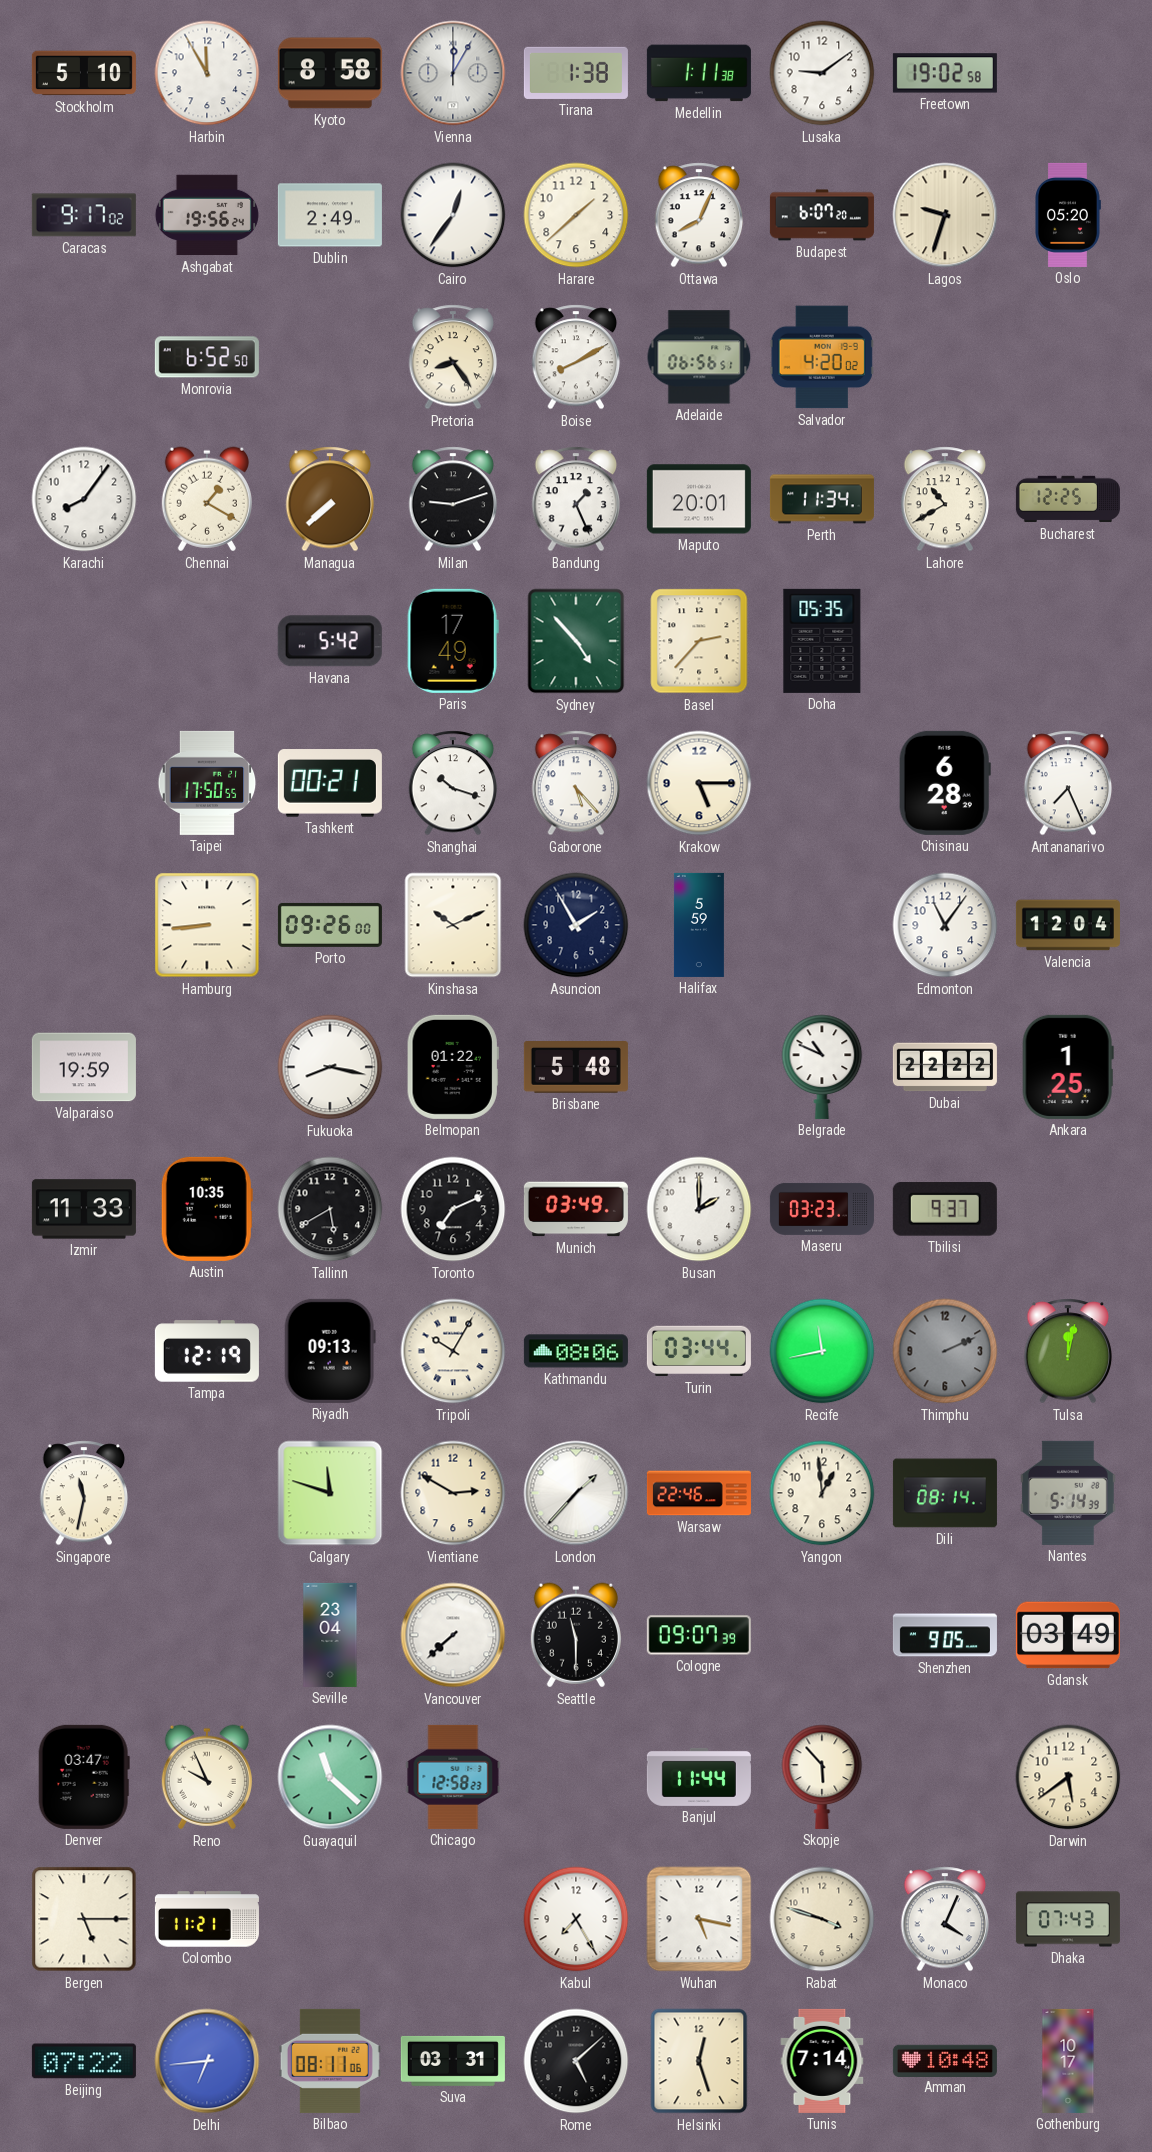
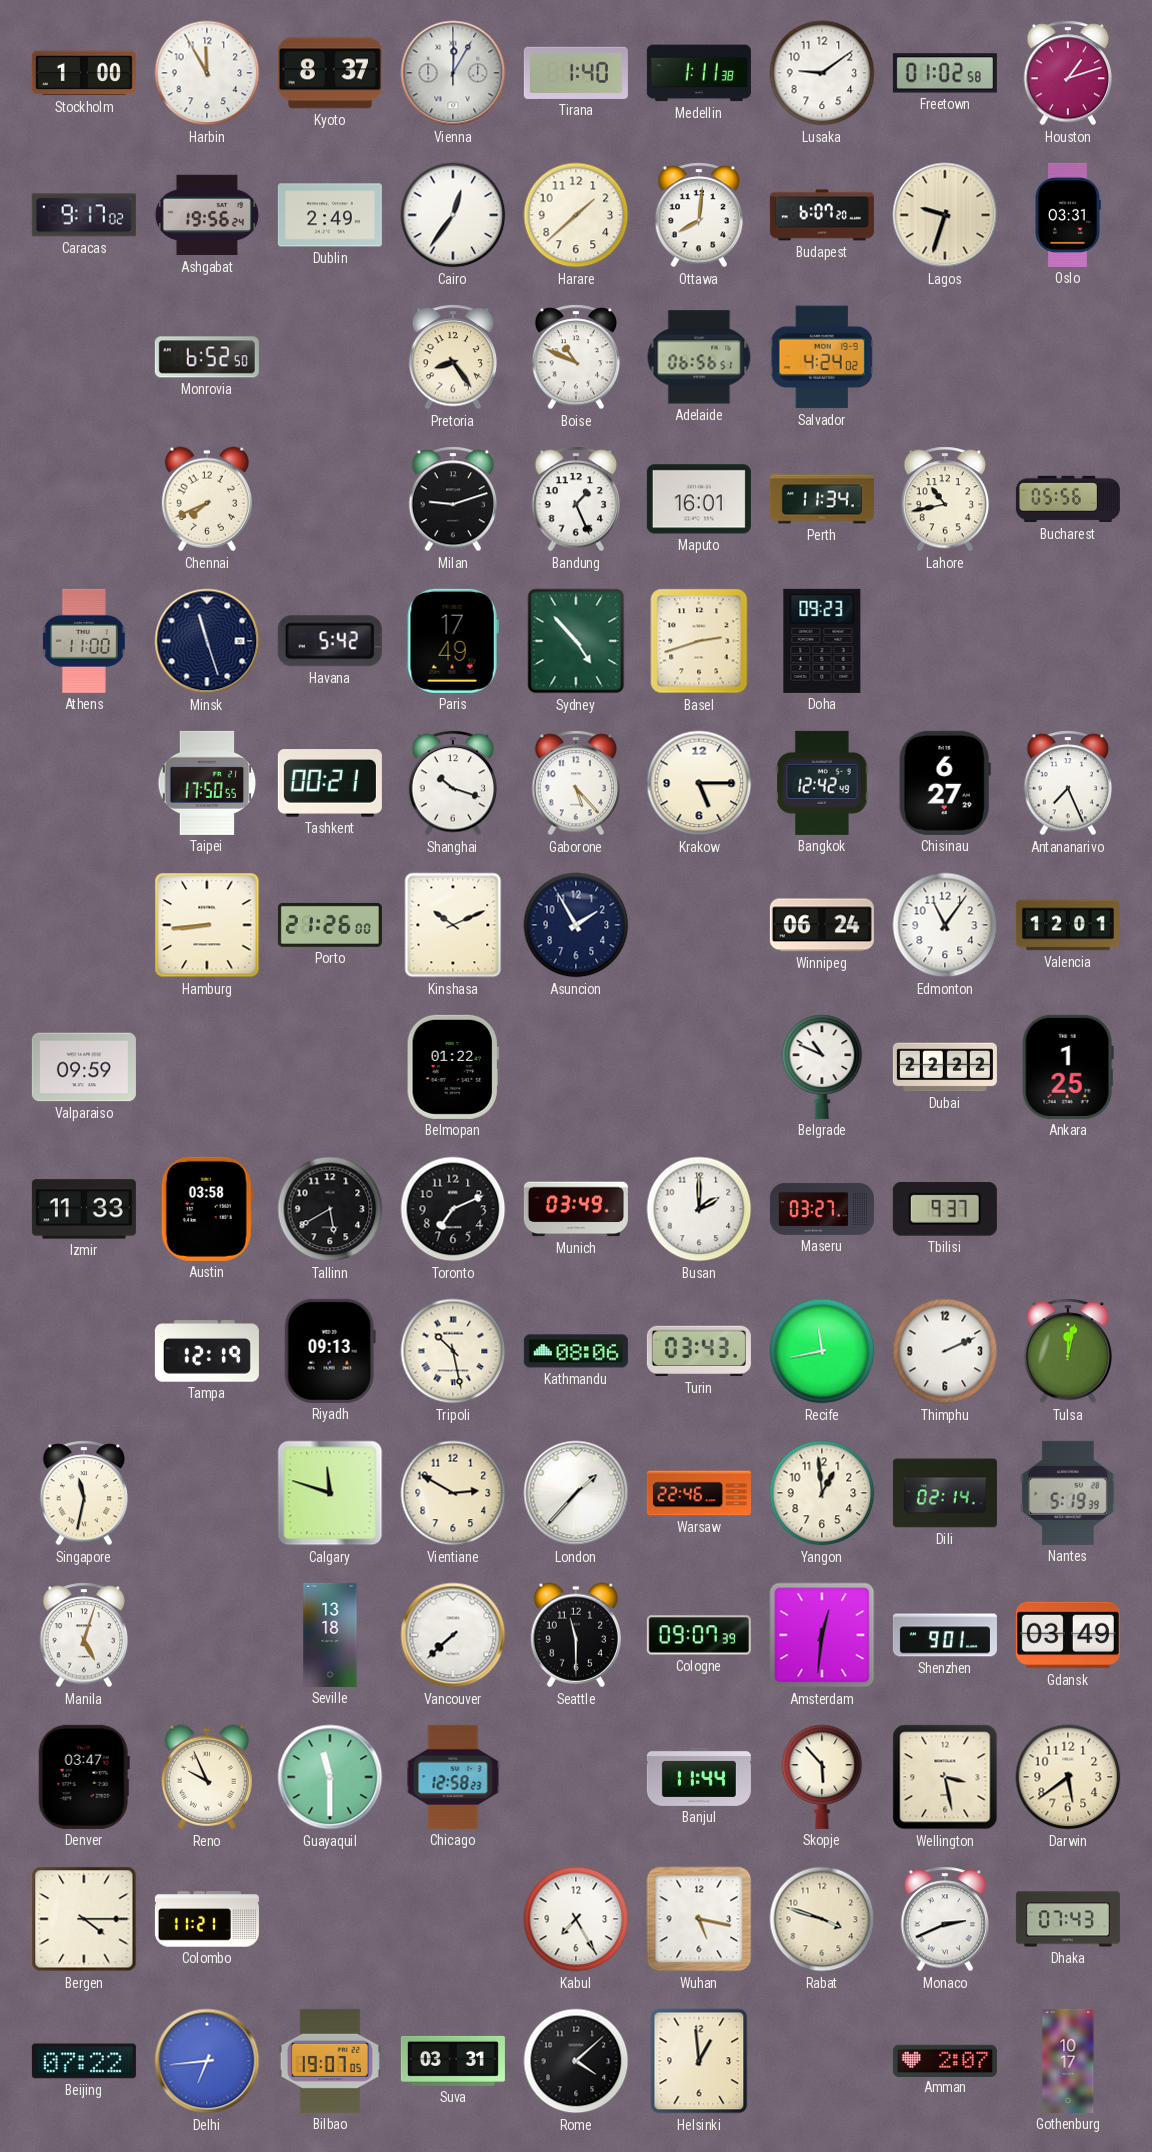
Stockholm: 5:10 -> 1:00 (84, 73)
Kyoto: 8:58 -> 8:37 (330, 73)
Tirana: 1:38 -> 1:40 (576, 73)
Freetown: 19:02 -> 01:02 (945, 73)
Houston: none -> 1:12 (1068, 73)
Ottawa: 8:04 -> 8:01 (699, 215)
Oslo: 05:20 -> 03:31 (1068, 215)
Boise: 8:10 -> 10:49 (576, 357)
Salvador: 4:20 -> 4:24 (822, 357)
Karachi: 8:06 -> none (84, 499)
Chennai: 1:20 -> 7:41 (207, 499)
Managua: 7:38 -> none (330, 499)
Maputo: 20:01 -> 16:01 (699, 499)
Lahore: 10:40 -> 10:43 (945, 499)
Bucharest: 12:25 -> 05:56 (1068, 499)
Athens: none -> 11:00 (84, 641)
Minsk: none -> 11:27 (207, 641)
Basel: 2:37 -> 2:42 (699, 641)
Doha: 05:35 -> 09:23 (822, 641)
Bangkok: none -> 12:42 (822, 783)
Chisinau: 6:28 -> 6:27 (945, 783)
Porto: 09:26 -> 21:26 (330, 925)
Halifax: 5:59 -> none (699, 925)
Winnipeg: none -> 06:24 (822, 925)
Valencia: 12:04 -> 12:01 (1068, 925)
Valparaiso: 19:59 -> 09:59 (84, 1067)
Fukuoka: 8:17 -> none (330, 1067)
Brisbane: 5:48 -> none (576, 1068)
Austin: 10:35 -> 03:58 (207, 1209)
Maseru: 03:23 -> 03:27 (822, 1209)
Tripoli: 10:05 -> 10:28 (453, 1351)
Turin: 03:44 -> 03:43 (699, 1351)
Thimphu dial: grey -> white (945, 1351)
Dili: 08:14 -> 02:14 (945, 1493)
Nantes: 5:14 -> 5:19 (1068, 1493)
Manila: none -> 5:03 (84, 1635)
Seville: 23:04 -> 13:18 (330, 1635)
Amsterdam: none -> 12:31 (822, 1635)
Shenzhen: 9:05 -> 9:01 (945, 1635)
Guayaquil: 11:22 -> 11:30 (330, 1777)
Wellington: none -> 3:28 (945, 1777)
Bergen: 5:15 -> 4:15 (84, 1919)
Monaco: 4:04 -> 2:41 (945, 1919)
Bilbao: 08:11 -> 19:07 (330, 2061)
Rome: 5:08 -> 4:08 (576, 2061)
Helsinki: 12:27 -> 12:59 (699, 2061)
Tunis: 7:14 -> none (822, 2061)
Amman: 10:48 -> 2:07 (945, 2060)
